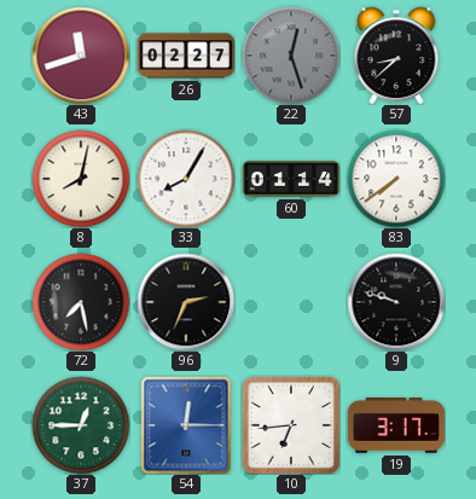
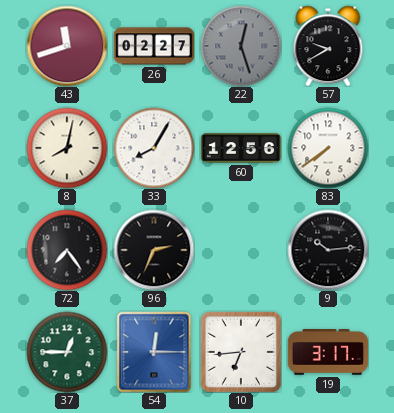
57: 8:38 -> 9:40 (328, 46)
60: 01:14 -> 12:56 (241, 148)
72: 7:28 -> 7:24 (67, 250)
9: 9:48 -> 10:14 (328, 250)
